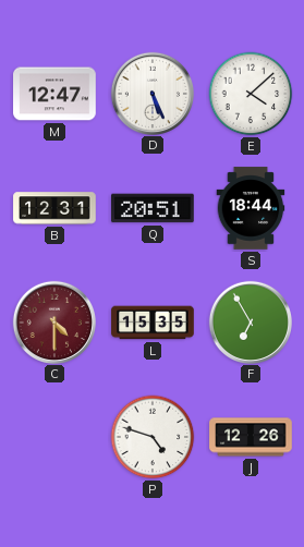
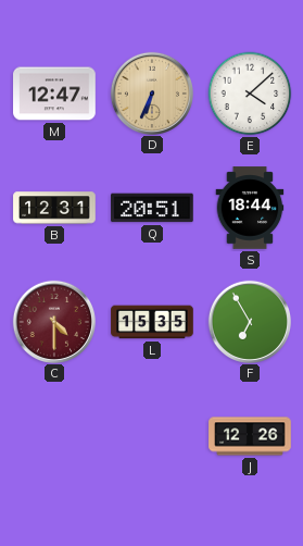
D: 5:26 -> 6:34 (151, 92)
D dial: white -> champagne (151, 92)
P: 4:48 -> none (153, 437)
